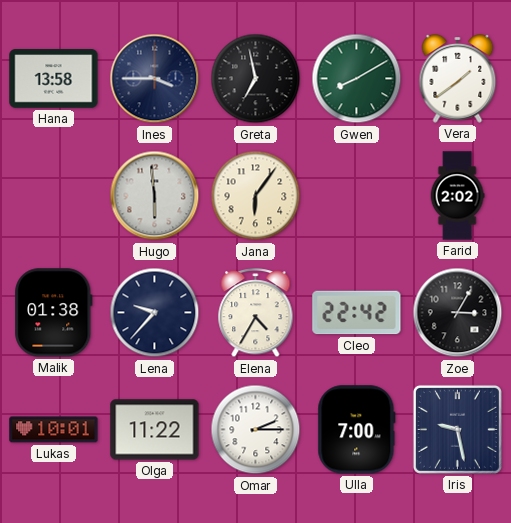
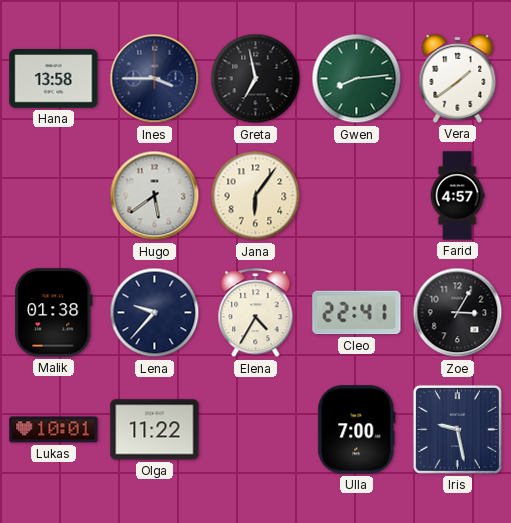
Gwen: 8:10 -> 8:14 (357, 79)
Hugo: 5:59 -> 5:39 (155, 196)
Farid: 2:02 -> 4:57 (457, 196)
Cleo: 22:42 -> 22:41 (357, 313)
Omar: 2:15 -> none (256, 430)
